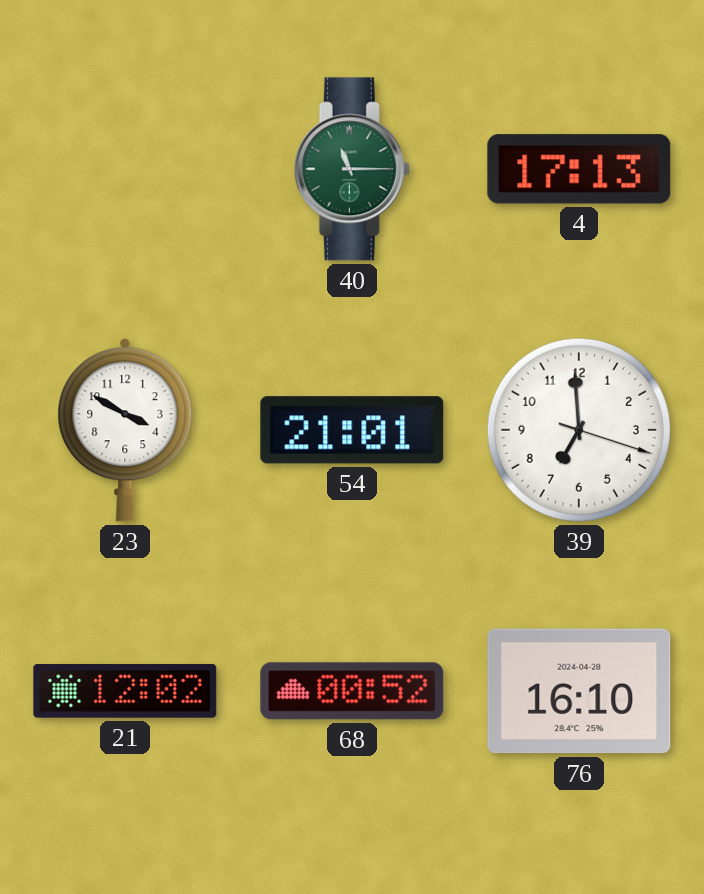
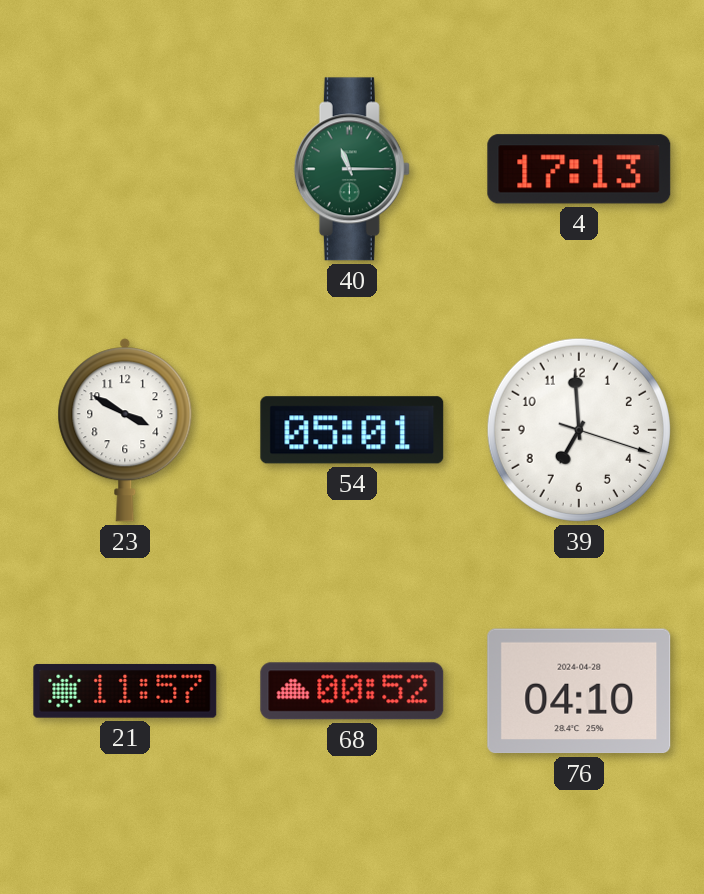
54: 21:01 -> 05:01 (352, 430)
21: 12:02 -> 11:57 (125, 691)
76: 16:10 -> 04:10 (579, 691)
